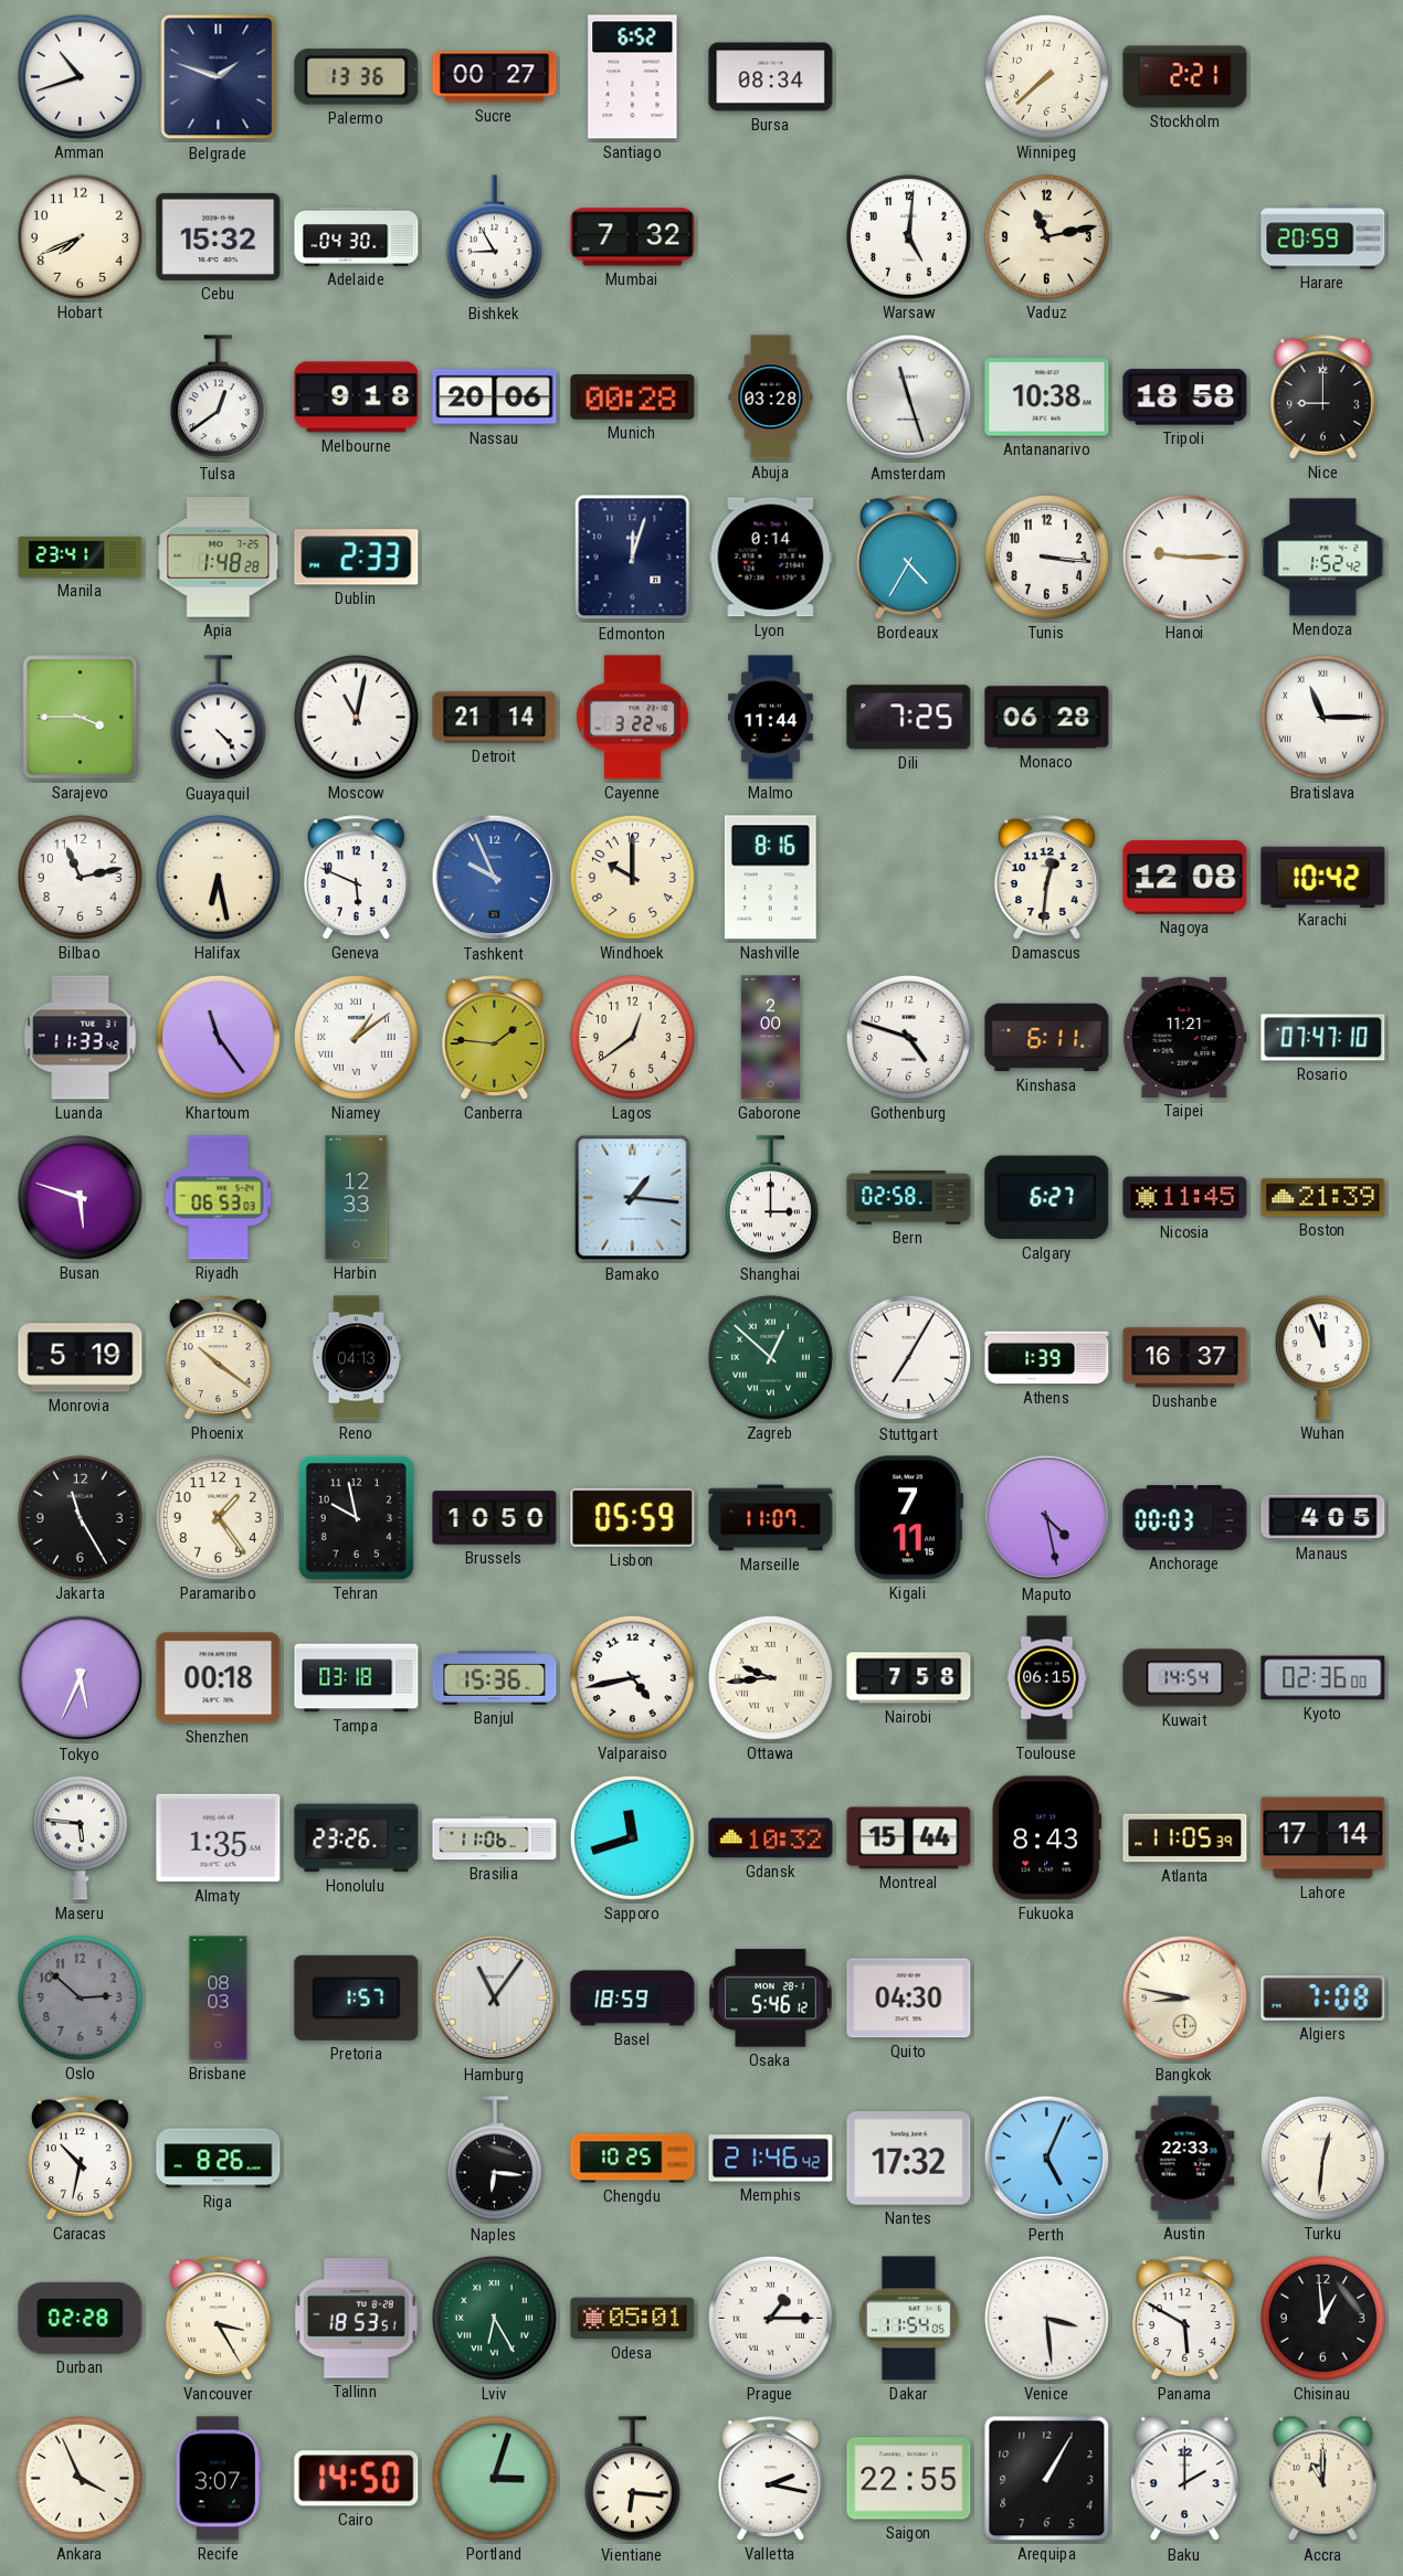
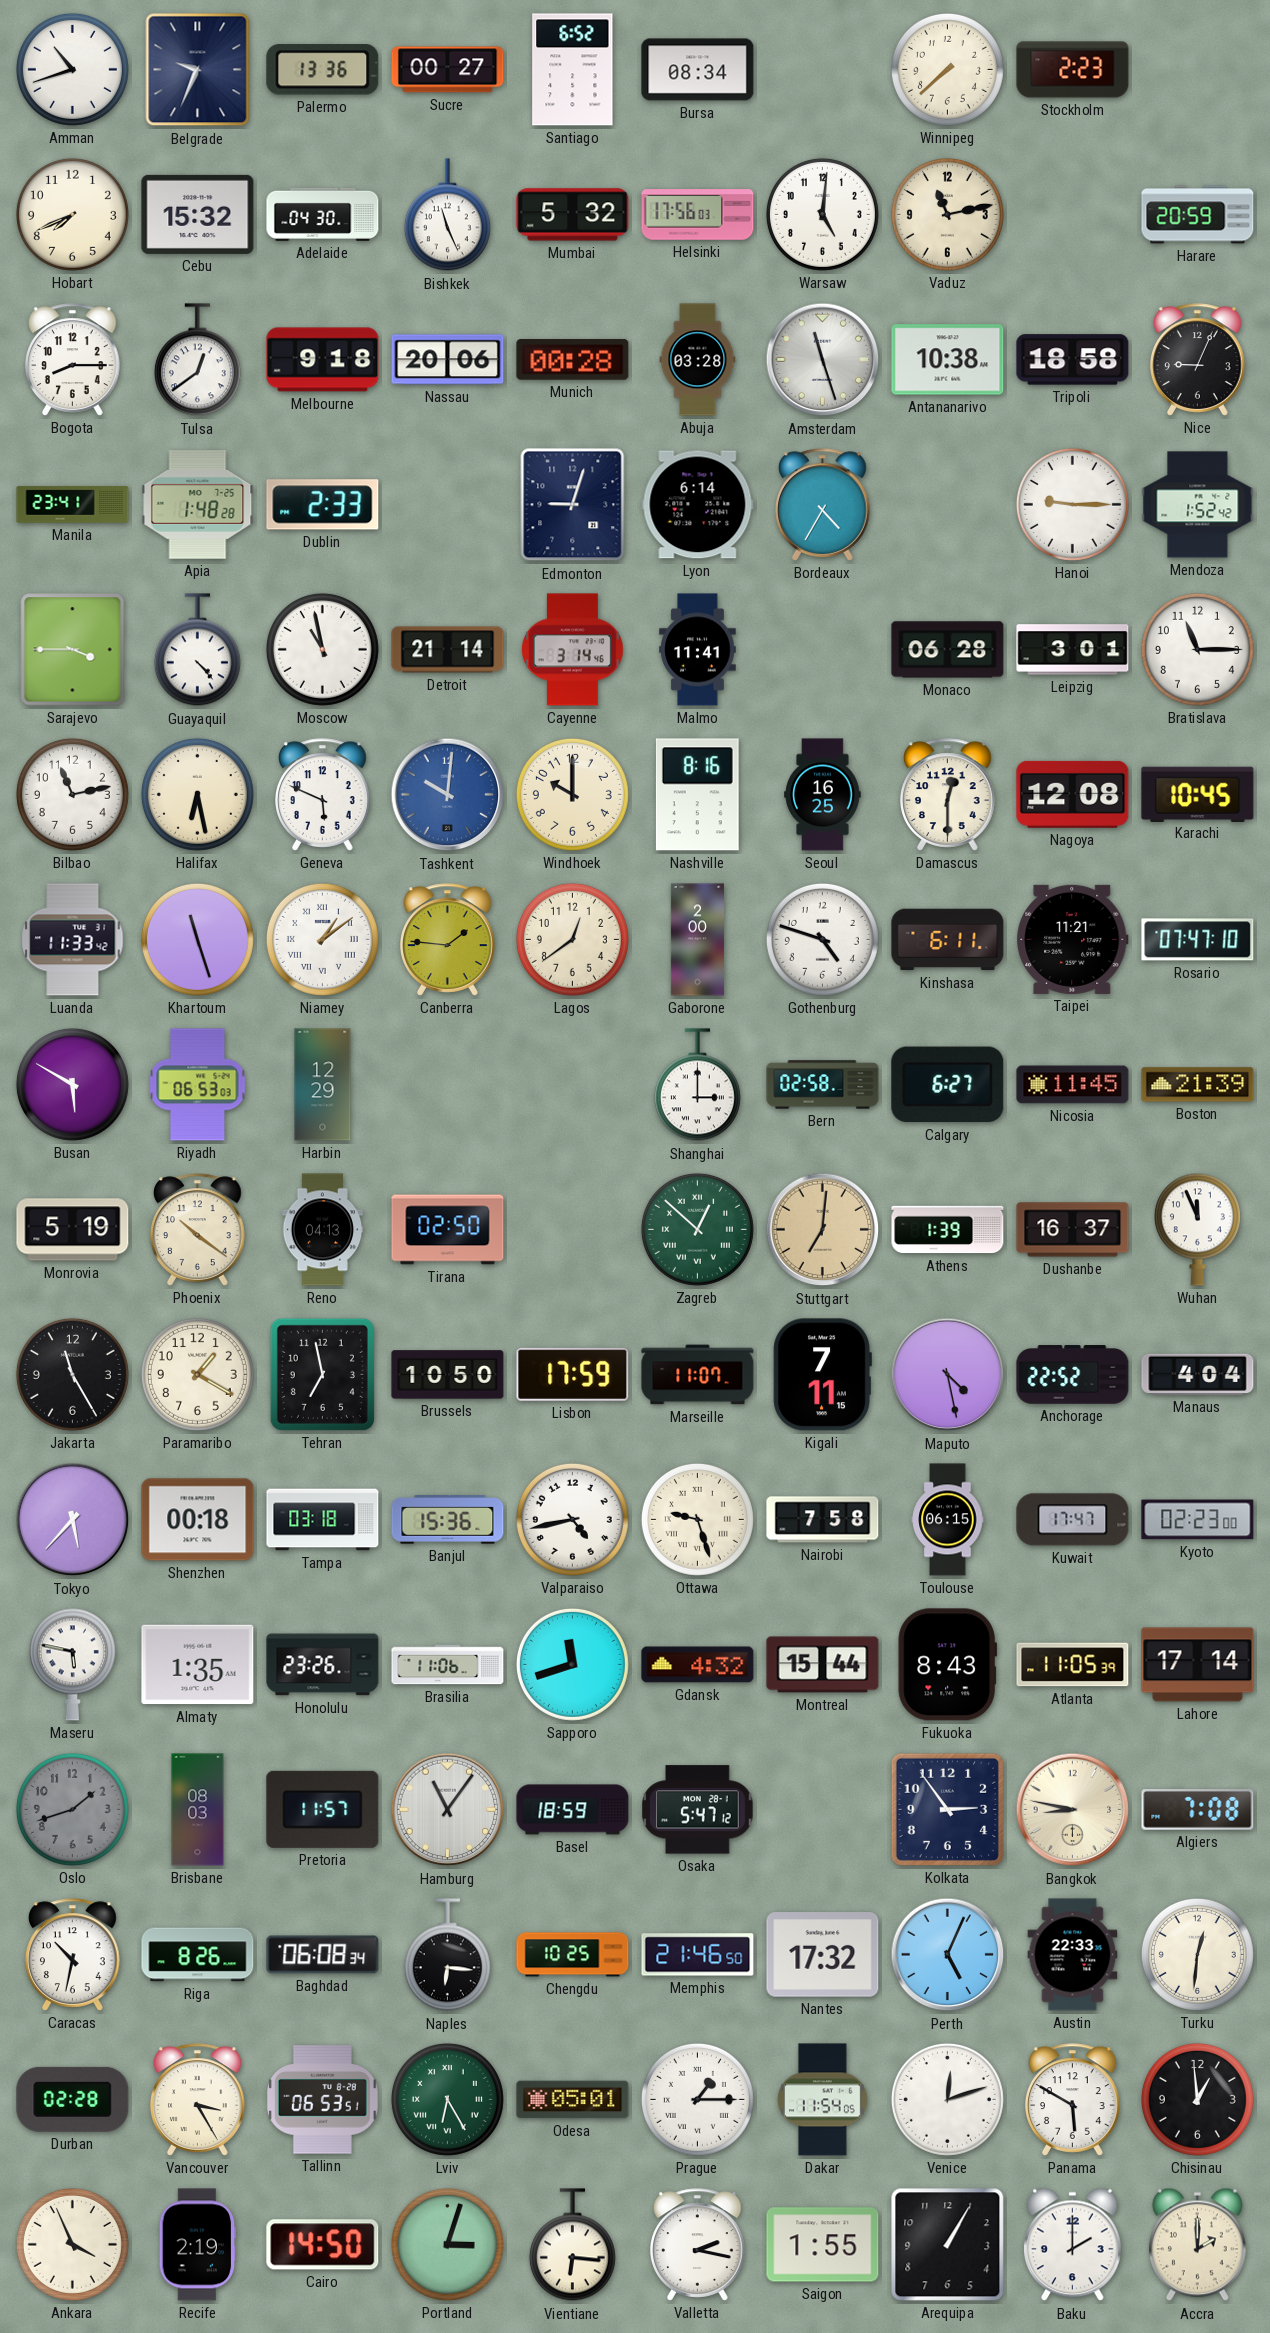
Belgrade: 1:48 -> 9:34 (198, 70)
Stockholm: 2:21 -> 2:23 (1073, 70)
Bishkek: 8:55 -> 11:26 (447, 215)
Mumbai: 7:32 -> 5:32 (573, 215)
Helsinki: none -> 17:56 (698, 215)
Bogota: none -> 8:15 (73, 360)
Nice: 9:00 -> 9:04 (1198, 360)
Edmonton: 12:03 -> 9:03 (573, 505)
Lyon: 0:14 -> 6:14 (698, 505)
Tunis: 3:16 -> none (1046, 556)
Moscow: 11:02 -> 10:58 (322, 649)
Cayenne: 3:22 -> 3:14 (573, 650)
Malmo: 11:44 -> 11:41 (698, 650)
Dili: 7:25 -> none (909, 718)
Leipzig: none -> 3:01 (1073, 650)
Bratislava numerals: Roman -> Arabic (1197, 649)
Tashkent: 9:56 -> 10:01 (448, 795)
Seoul: none -> 16:25 (823, 795)
Damascus: 12:31 -> 12:30 (948, 795)
Karachi: 10:42 -> 10:45 (1198, 794)
Khartoum: 11:24 -> 11:27 (197, 939)
Busan: 5:48 -> 5:50 (72, 1084)
Harbin: 12:33 -> 12:29 (323, 1085)
Bamako: 1:16 -> none (633, 1198)
Tirana: none -> 02:50 (448, 1230)
Stuttgart: 7:05 -> 7:01 (823, 1230)
Stuttgart dial: white -> champagne (823, 1230)
Paramaribo: 1:24 -> 1:20 (197, 1374)
Tehran: 9:58 -> 6:58 (322, 1374)
Lisbon: 05:59 -> 17:59 (573, 1374)
Anchorage: 00:03 -> 22:52 (1073, 1375)
Manaus: 4:05 -> 4:04 (1198, 1374)
Tokyo: 5:34 -> 5:37 (73, 1520)
Ottawa: 9:44 -> 9:27 (697, 1519)
Kuwait: 14:54 -> 17:47 (1073, 1520)
Kyoto: 02:36 -> 02:23 (1198, 1520)
Maseru: 5:46 -> 5:47 (72, 1664)
Gdansk: 10:32 -> 4:32 (698, 1665)
Oslo: 2:52 -> 1:42 (72, 1809)
Pretoria: 1:57 -> 11:57 (323, 1809)
Osaka: 5:46 -> 5:47 (698, 1810)
Quito: 04:30 -> none (909, 1999)
Kolkata: none -> 2:54 (947, 1809)
Baghdad: none -> 06:08 (323, 1955)
Memphis: 21:46:42 -> 21:46:50 (698, 1955)
Tallinn: 18:53 -> 06:53 (322, 2100)
Venice: 3:29 -> 12:12 (947, 2099)
Recife: 3:07 -> 2:19 (198, 2245)
Saigon: 22:55 -> 1:55 (823, 2245)
Accra: 11:00 -> 2:00 (1198, 2245)
